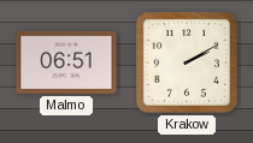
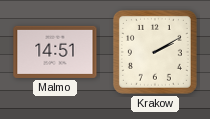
Malmo: 06:51 -> 14:51 (55, 52)
